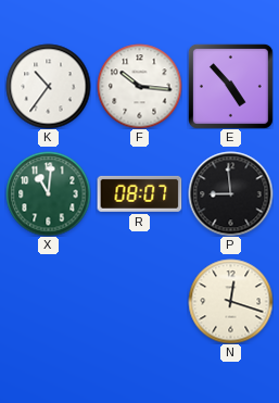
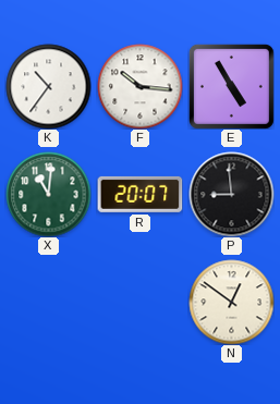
E: 4:53 -> 4:55 (231, 86)
R: 08:07 -> 20:07 (139, 194)
N: 12:18 -> 12:51 (231, 302)
